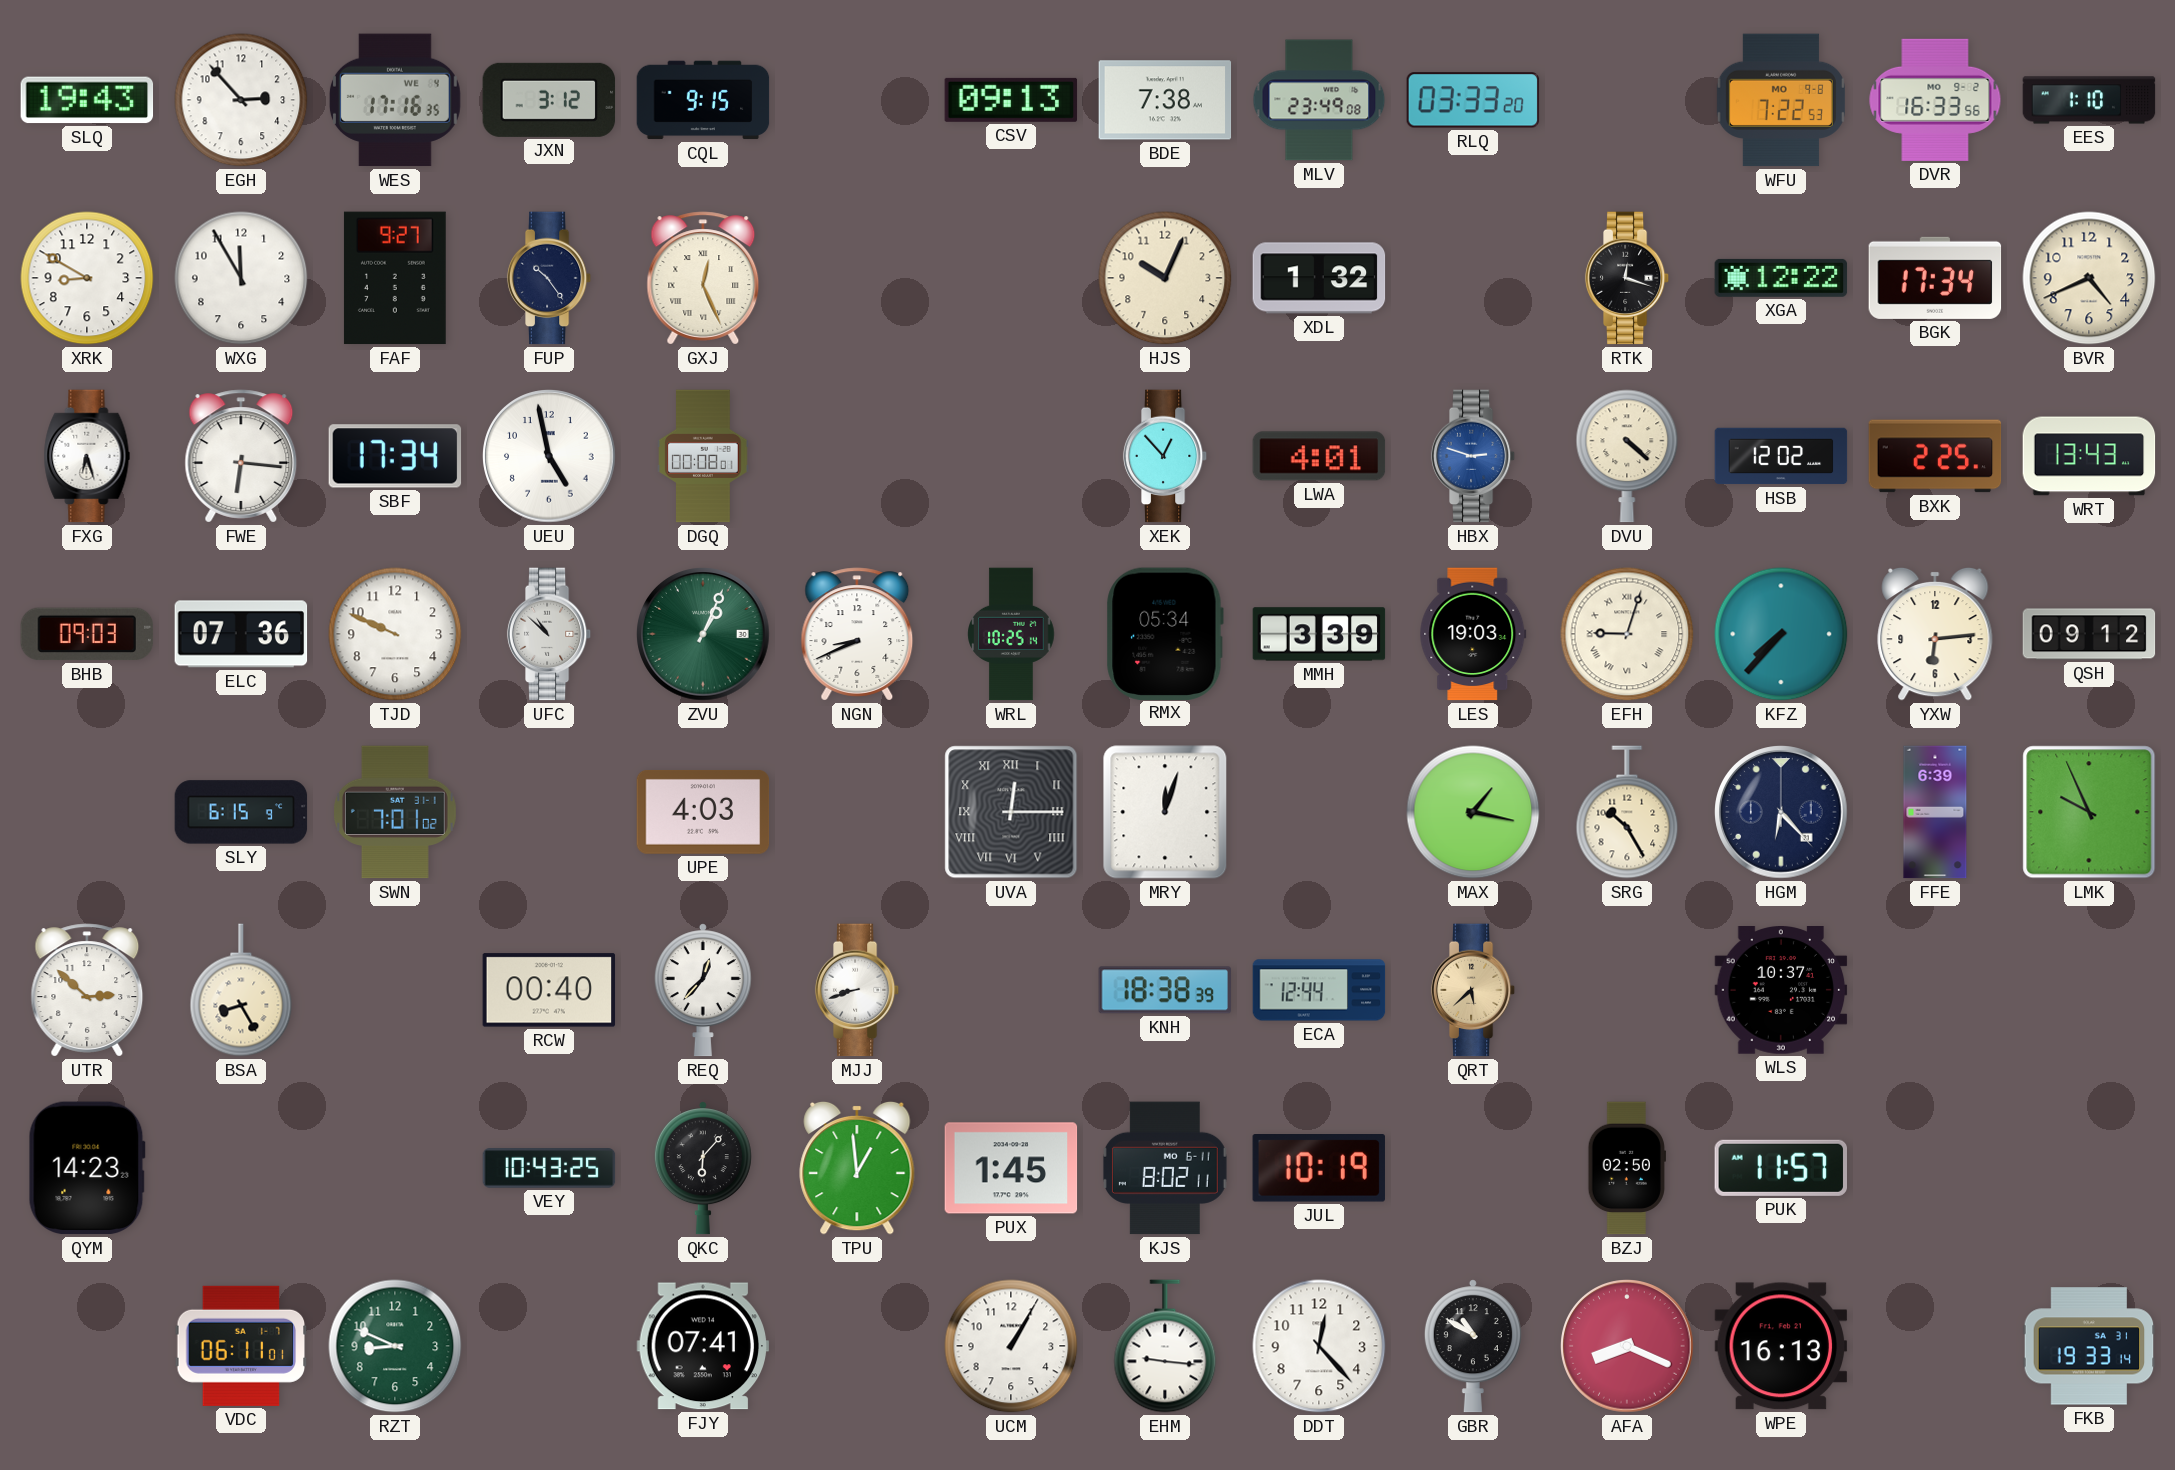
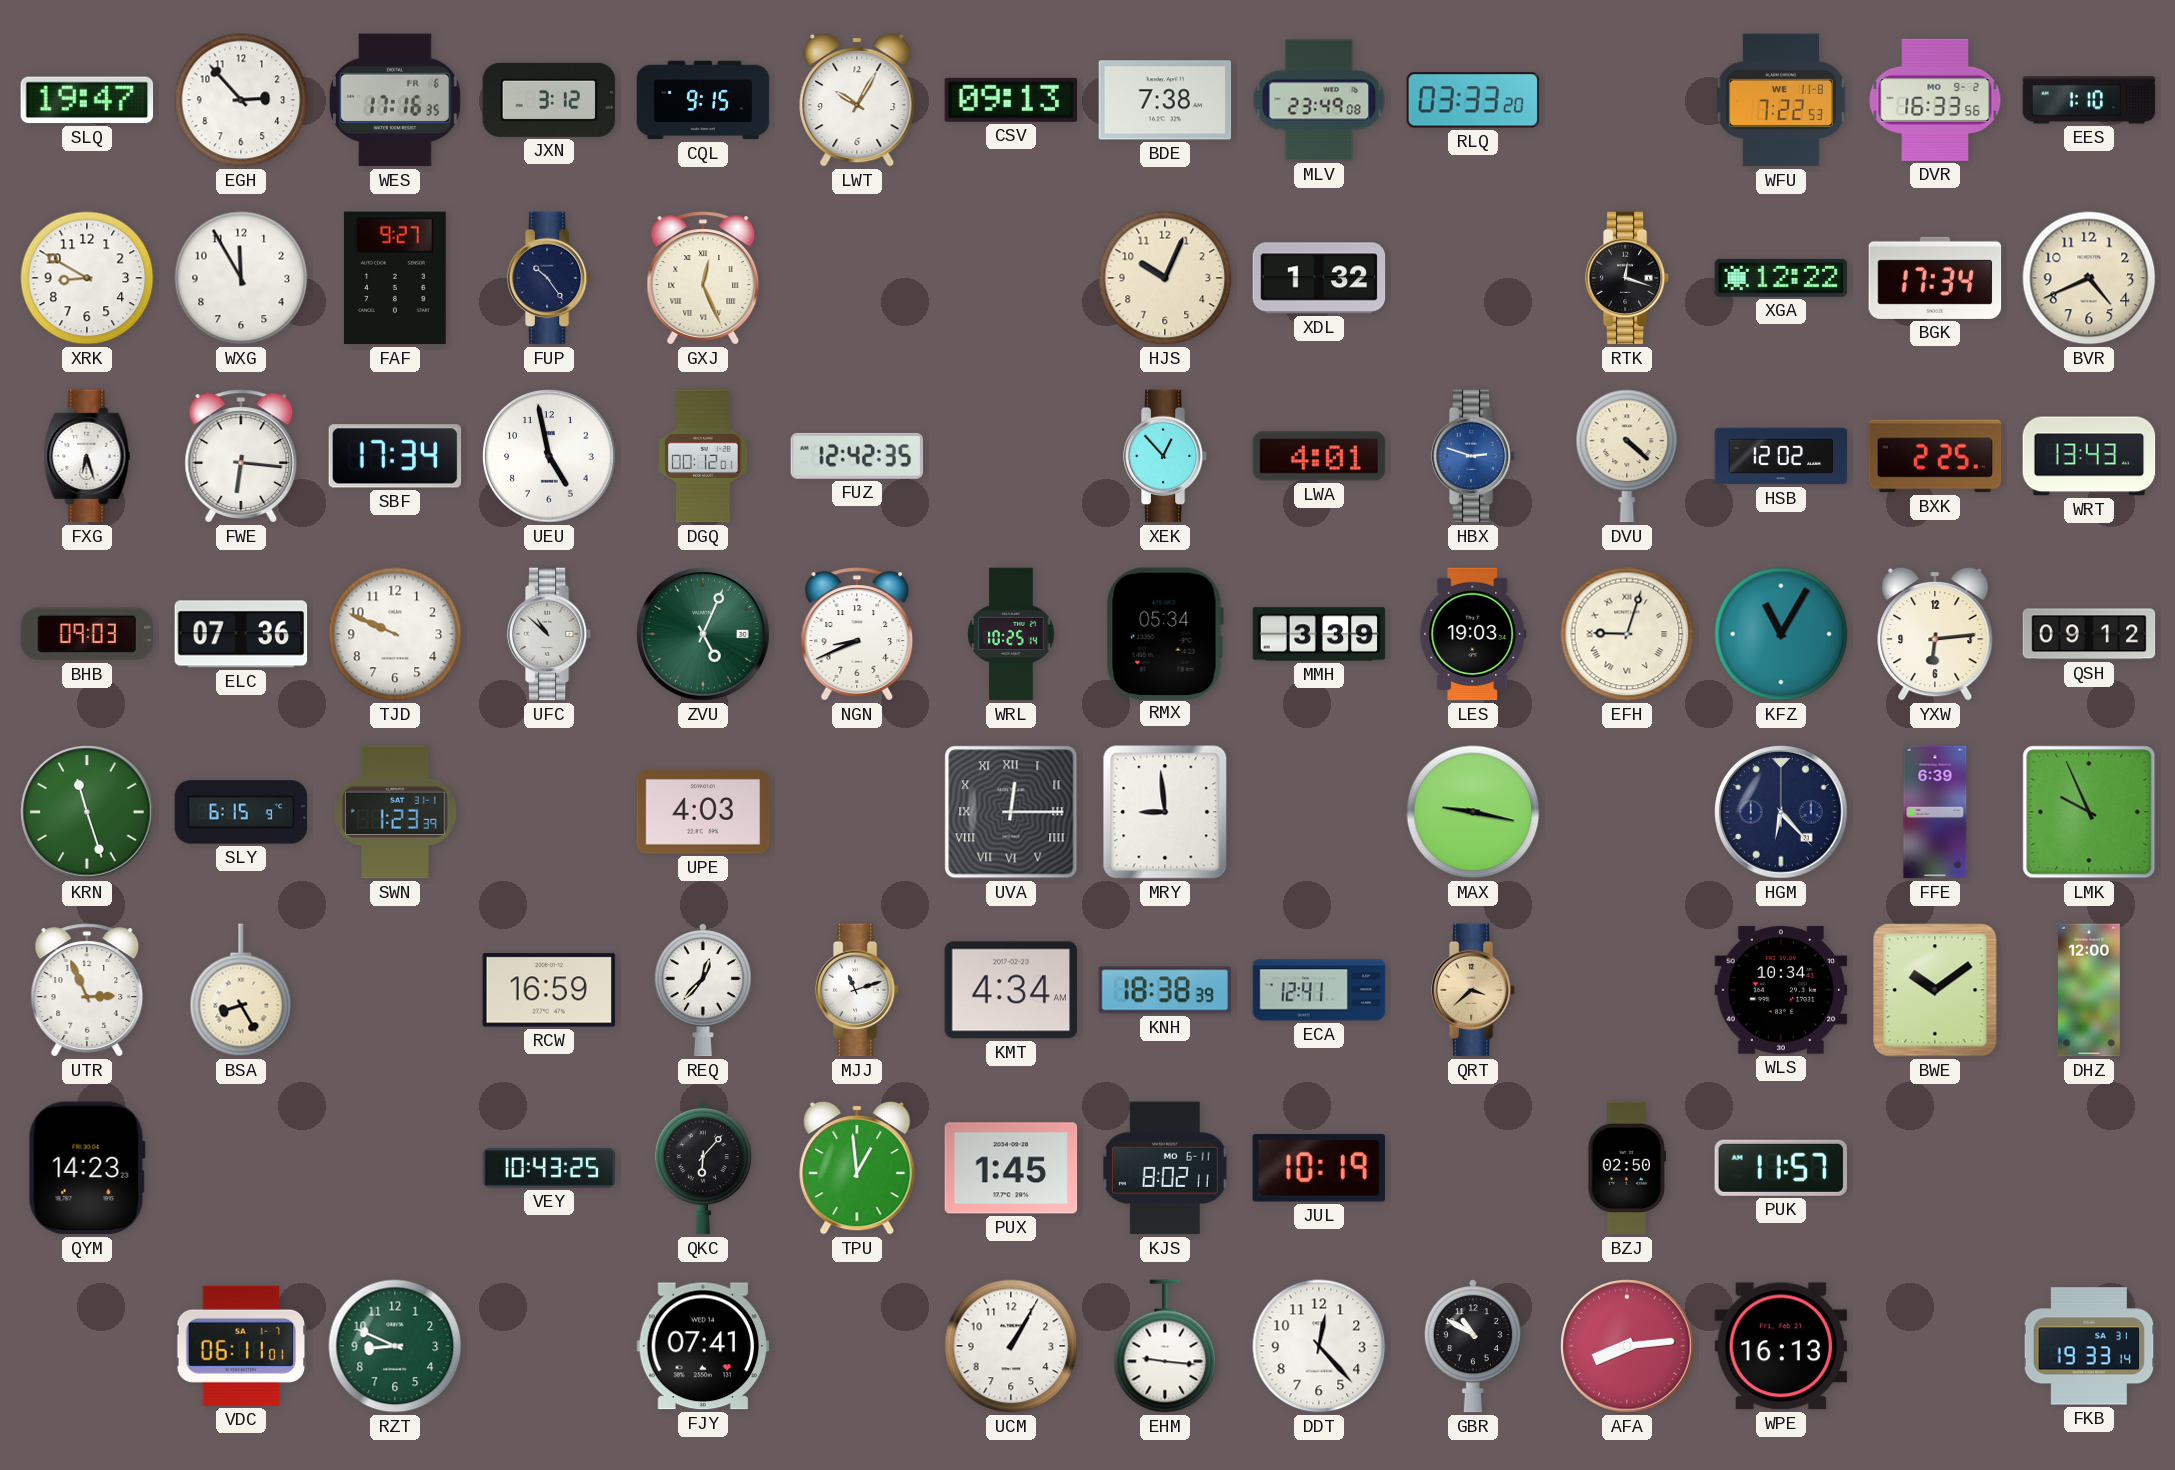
SLQ: 19:43 -> 19:47 (87, 100)
WES date: WE 4 -> FR 6 (395, 100)
LWT: none -> 10:05 (857, 100)
WFU date: MO 9-8 -> WE 11-8 (1781, 100)
DGQ: 00:08 -> 00:12 (703, 456)
FUZ: none -> 12:42 (857, 456)
ZVU: 1:04 -> 5:04 (703, 634)
KFZ: 7:37 -> 11:05 (1781, 634)
KRN: none -> 11:27 (87, 812)
SWN: 7:01 -> 1:23 (395, 812)
MRY: 12:03 -> 8:59 (1165, 812)
MAX: 1:17 -> 9:17 (1473, 812)
SRG: 10:25 -> none (1627, 812)
UTR: 2:52 -> 2:56 (87, 990)
RCW: 00:40 -> 16:59 (549, 990)
MJJ: 8:42 -> 11:12 (857, 990)
KMT: none -> 4:34 (1011, 990)
ECA: 12:44 -> 12:41 (1319, 990)
QRT: 5:38 -> 3:38 (1473, 990)
WLS: 10:37 -> 10:34 (1781, 991)
BWE: none -> 10:09 (1935, 990)
DHZ: none -> 12:00 (2089, 990)
AFA: 8:19 -> 8:14 (1627, 1346)
